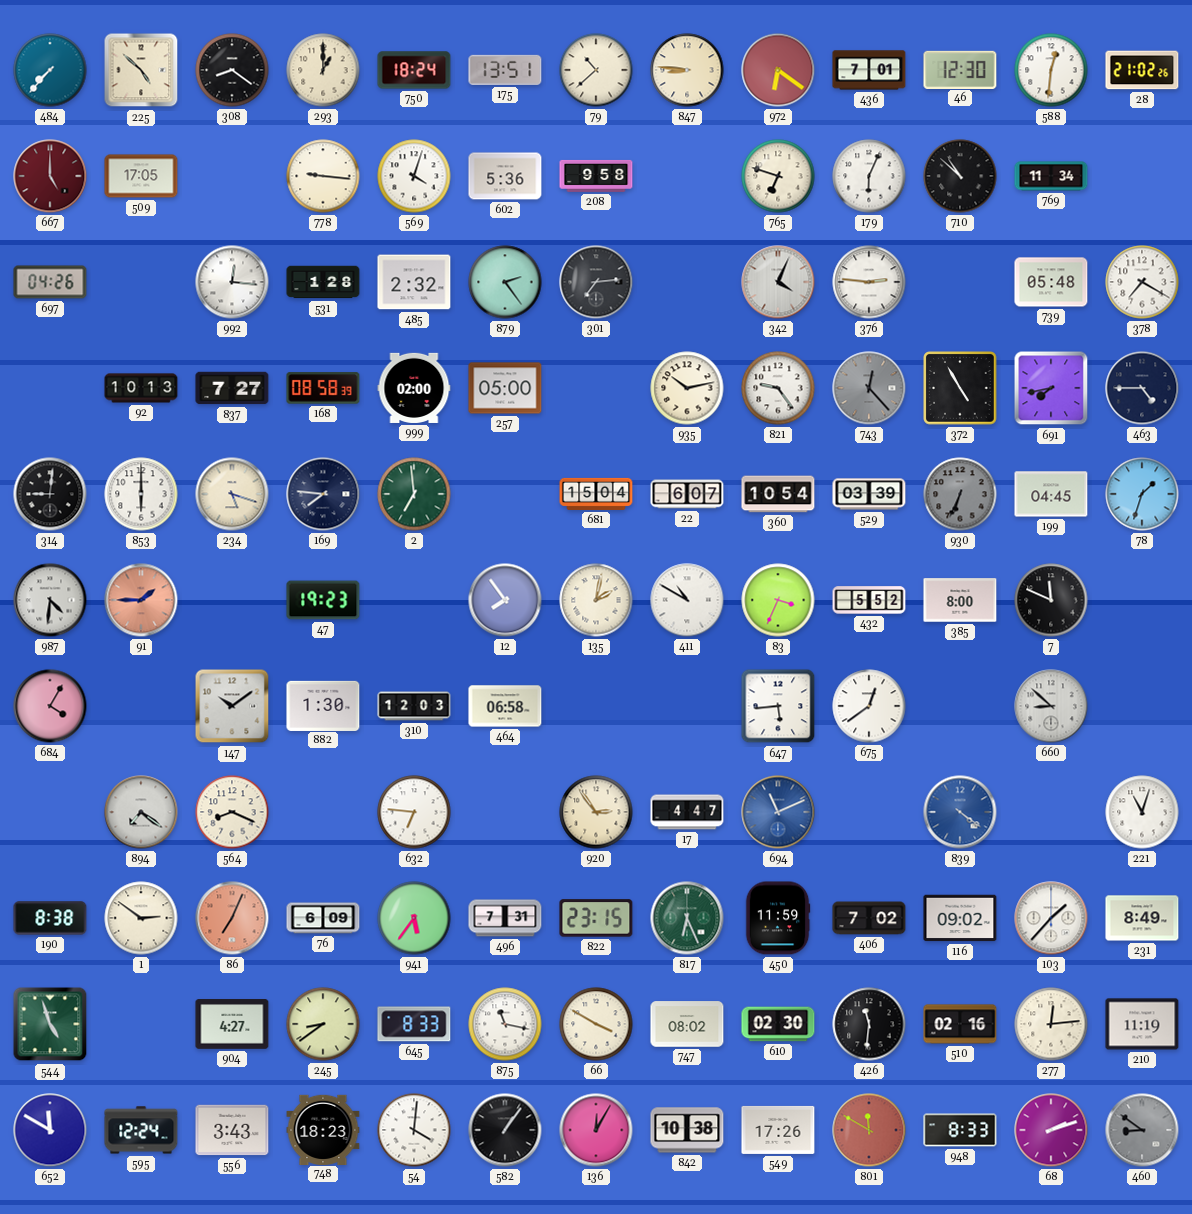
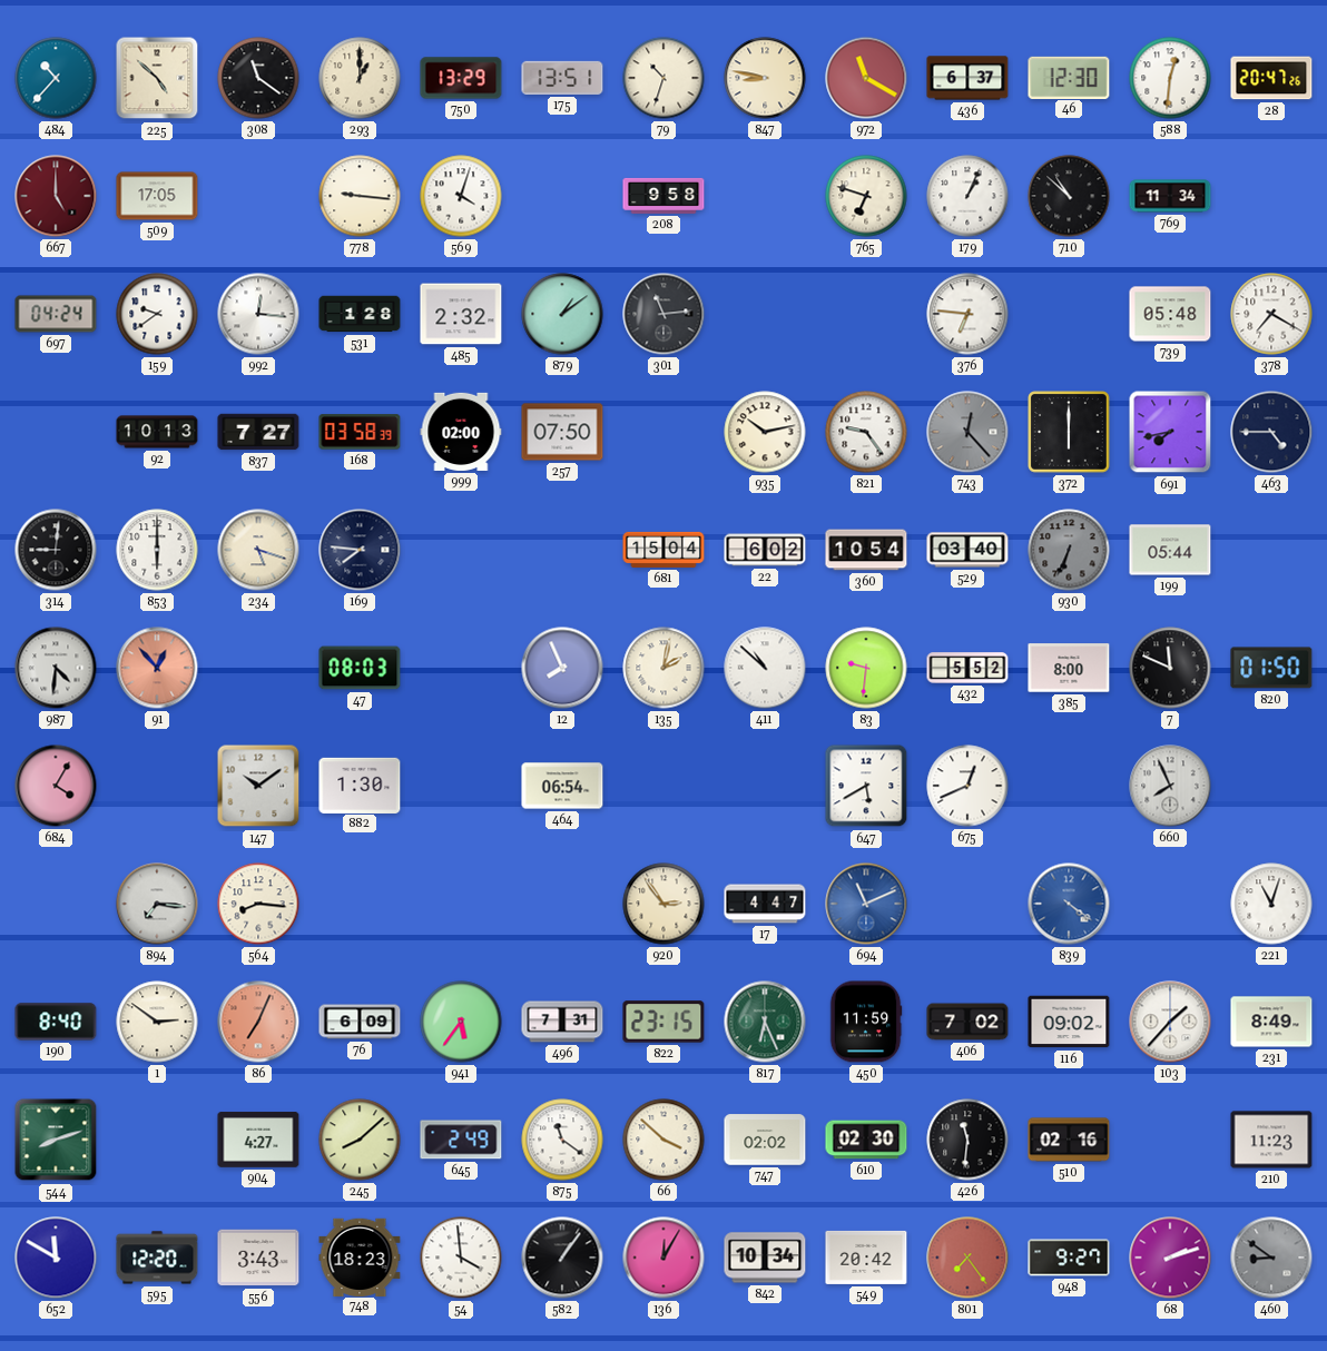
484: 7:37 -> 10:37 (56, 78)
308: 8:21 -> 11:21 (258, 78)
750: 18:24 -> 13:29 (461, 78)
79: 10:38 -> 10:33 (663, 78)
847: 8:46 -> 8:47 (765, 78)
972: 6:21 -> 11:20 (866, 78)
436: 7:01 -> 6:37 (967, 78)
28: 21:02 -> 20:47 (1271, 78)
602: 5:36 -> none (505, 176)
179: 6:04 -> 1:04 (967, 196)
697: 04:26 -> 04:24 (56, 314)
159: none -> 9:39 (157, 314)
879: 2:24 -> 1:09 (562, 314)
301: 7:14 -> 11:14 (663, 314)
342: 4:04 -> none (778, 282)
376: 2:46 -> 6:46 (967, 314)
168: 08:58 -> 03:58 (360, 432)
257: 05:00 -> 07:50 (562, 432)
372: 4:55 -> 6:00 (1069, 432)
2: 6:59 -> none (414, 494)
22: 6:07 -> 6:02 (765, 550)
529: 03:39 -> 03:40 (967, 550)
199: 04:45 -> 05:44 (1170, 550)
78: 1:33 -> none (1142, 494)
91: 1:45 -> 12:53 (157, 668)
47: 19:23 -> 08:03 (360, 668)
12: 7:54 -> 7:56 (562, 668)
411: 10:50 -> 10:52 (765, 668)
83: 3:34 -> 9:31 (866, 668)
820: none -> 01:50 (1271, 668)
310: 12:03 -> none (414, 706)
464: 06:58 -> 06:54 (562, 786)
647: 5:44 -> 5:40 (866, 786)
675: 12:39 -> 12:41 (967, 786)
660: 8:52 -> 7:56 (1170, 786)
894: 7:21 -> 7:16 (157, 904)
564: 8:19 -> 8:16 (258, 904)
632: 6:46 -> none (414, 812)
190: 8:38 -> 8:40 (56, 1022)
544: 4:57 -> 8:12 (56, 1140)
245: 8:39 -> 8:08 (360, 1140)
645: 8:33 -> 2:49 (461, 1140)
875: 11:17 -> 11:21 (562, 1140)
66: 3:50 -> 3:52 (663, 1140)
747: 08:02 -> 02:02 (765, 1140)
277: 12:14 -> none (1051, 1024)
210: 11:19 -> 11:23 (1271, 1140)
595: 12:24 -> 12:20 (157, 1258)
54: 4:01 -> 3:59 (461, 1258)
842: 10:38 -> 10:34 (765, 1258)
549: 17:26 -> 20:42 (866, 1258)
801: 11:50 -> 7:24 (967, 1258)
948: 8:33 -> 9:27 (1069, 1258)
